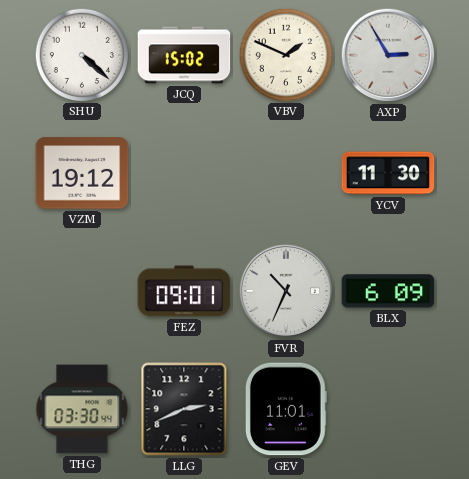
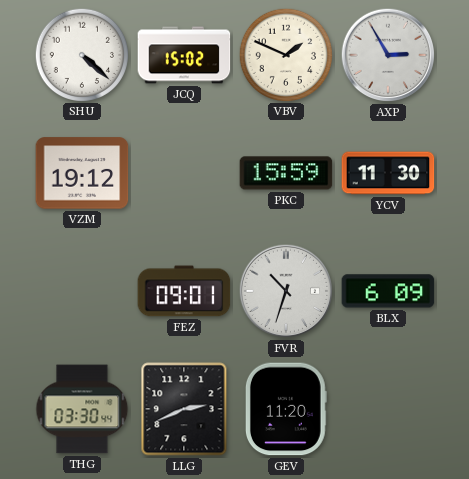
PKC: none -> 15:59 (286, 173)
FVR: 10:34 -> 10:33 (286, 291)
GEV: 11:01 -> 11:20 (286, 409)
